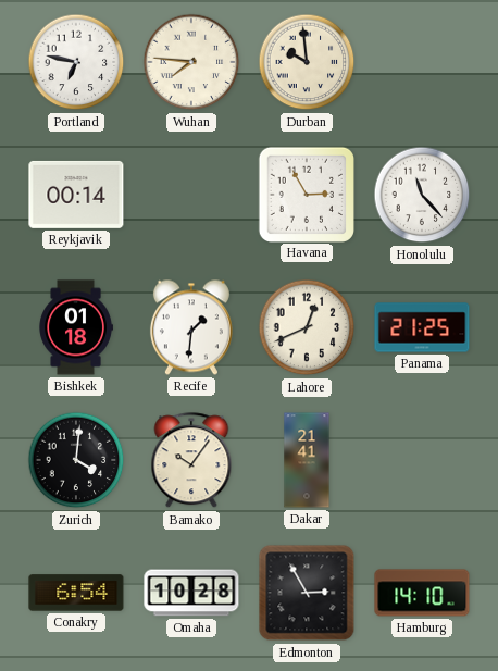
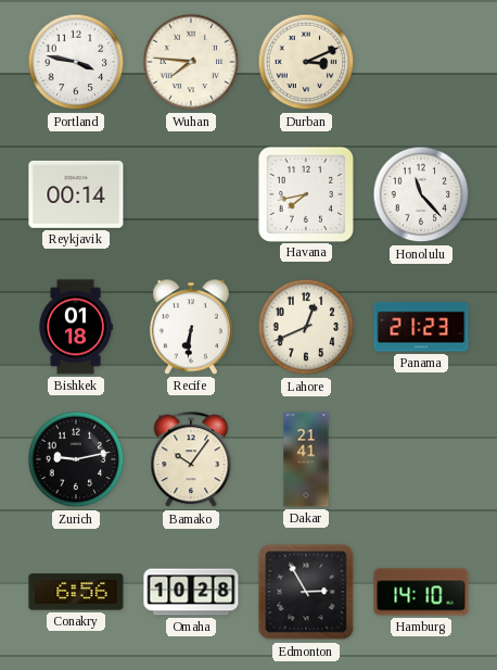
Portland: 6:47 -> 3:47 (76, 62)
Durban: 9:59 -> 3:11 (306, 62)
Havana: 2:55 -> 7:43 (305, 193)
Recife: 1:31 -> 6:31 (191, 327)
Panama: 21:25 -> 21:23 (421, 327)
Zurich: 4:01 -> 9:13 (76, 459)
Conakry: 6:54 -> 6:56 (76, 592)
